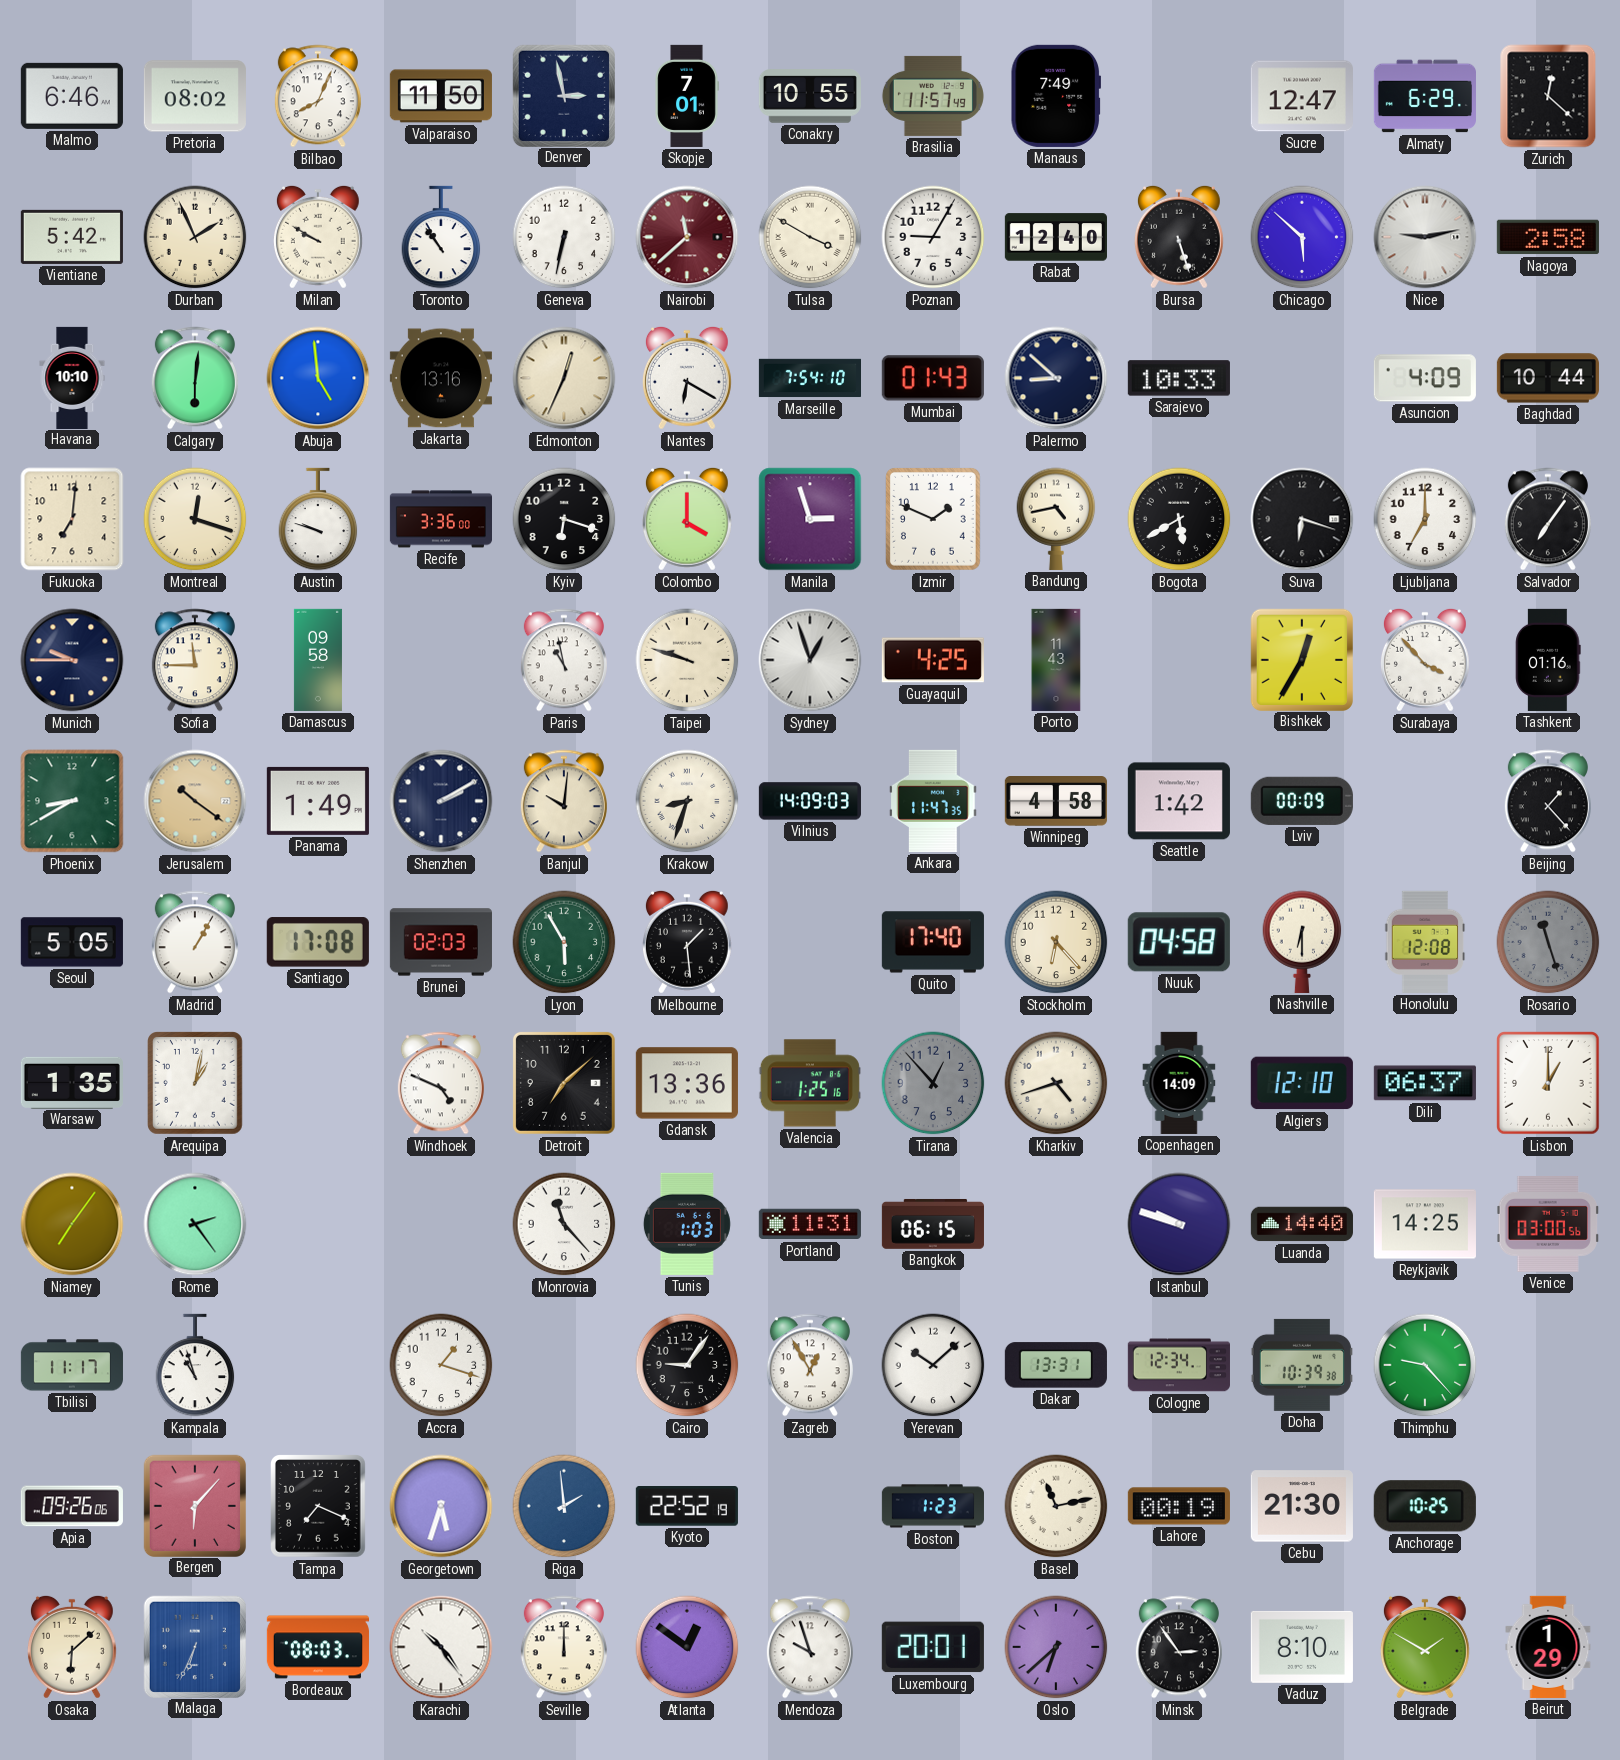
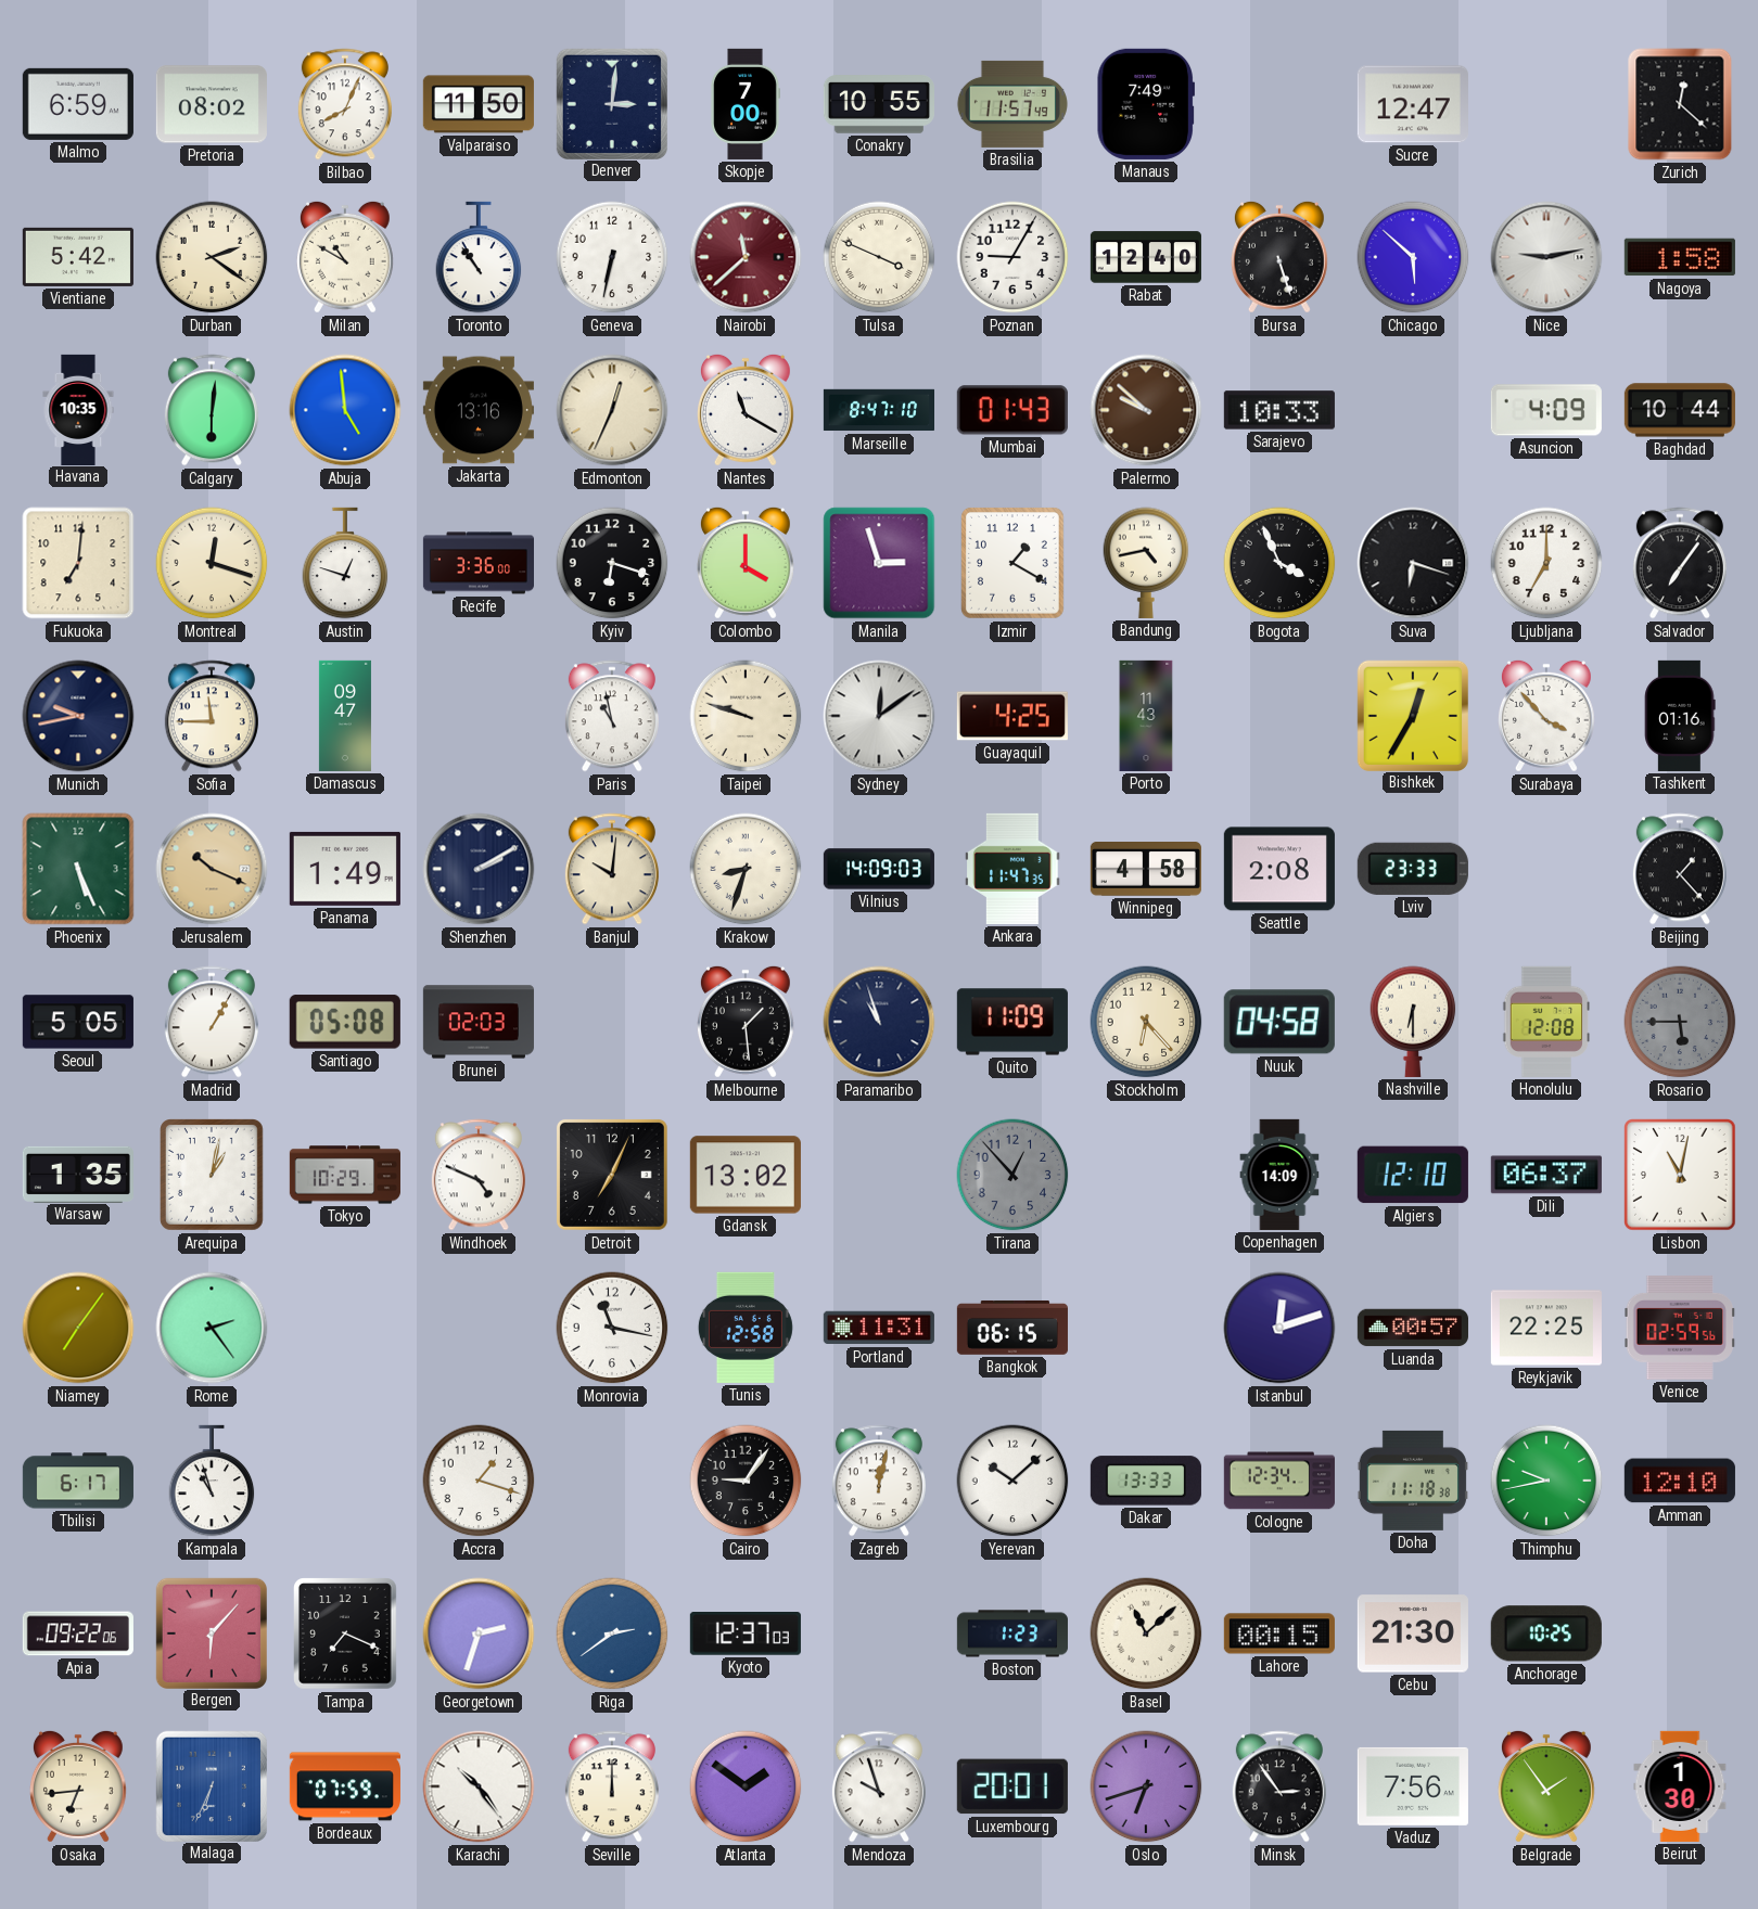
Malmo: 6:46 -> 6:59 (78, 104)
Denver: 2:58 -> 3:01 (611, 103)
Skopje: 7:01 -> 7:00 (746, 104)
Almaty: 6:29 -> none (1425, 96)
Durban: 1:56 -> 2:21 (212, 257)
Milan: 9:50 -> 10:50 (345, 257)
Tulsa: 3:50 -> 3:49 (879, 257)
Nagoya: 2:58 -> 1:58 (1680, 257)
Havana: 10:10 -> 10:35 (78, 409)
Nantes: 6:20 -> 11:20 (746, 410)
Marseille: 7:54 -> 8:47 (878, 410)
Palermo: 8:52 -> 9:52 (1146, 410)
Palermo dial: navy -> brown (1146, 410)
Austin: 9:48 -> 12:48 (345, 563)
Izmir: 1:49 -> 1:20 (1014, 564)
Bogota: 5:40 -> 3:56 (1279, 563)
Munich: 9:45 -> 9:43 (78, 716)
Damascus: 09:58 -> 09:47 (345, 716)
Sydney: 12:57 -> 12:09 (879, 716)
Phoenix: 8:40 -> 5:26 (78, 869)
Jerusalem: 10:21 -> 10:19 (212, 869)
Seattle: 1:42 -> 2:08 (1279, 869)
Lviv: 00:09 -> 23:33 (1413, 869)
Santiago: 17:08 -> 05:08 (345, 1022)
Lyon: 5:55 -> none (564, 942)
Paramaribo: none -> 10:57 (879, 1022)
Quito: 17:40 -> 11:09 (1012, 1022)
Rosario: 11:27 -> 5:45 (1680, 1022)
Tokyo: none -> 10:29 (345, 1175)
Detroit: 7:08 -> 7:04 (612, 1175)
Gdansk: 13:36 -> 13:02 (746, 1175)
Valencia: 1:25 -> none (810, 1083)
Kharkiv: 4:42 -> none (1056, 1083)
Lisbon: 1:00 -> 11:02 (1680, 1175)
Monrovia: 11:23 -> 11:17 (612, 1328)
Tunis: 1:03 -> 12:58 (746, 1328)
Istanbul: 9:48 -> 12:12 (1279, 1328)
Luanda: 14:40 -> 00:57 (1413, 1328)
Reykjavik: 14:25 -> 22:25 (1546, 1328)
Venice: 03:00 -> 02:59 (1680, 1328)
Tbilisi: 11:17 -> 6:17 (78, 1481)
Zagreb: 12:55 -> 12:02 (879, 1481)
Dakar: 13:31 -> 13:33 (1146, 1481)
Doha: 10:39 -> 11:18 (1413, 1481)
Thimphu: 9:23 -> 9:43 (1546, 1481)
Amman: none -> 12:10 (1680, 1481)
Apia: 09:26 -> 09:22 (78, 1633)
Georgetown: 5:33 -> 2:33 (479, 1633)
Riga: 1:59 -> 2:39 (612, 1633)
Kyoto: 22:52 -> 12:37 (746, 1635)
Basel: 11:13 -> 11:08 (1146, 1633)
Lahore: 00:19 -> 00:15 (1279, 1633)
Osaka: 6:08 -> 6:44 (78, 1786)
Bordeaux: 08:03 -> 07:59 (345, 1786)
Atlanta: 12:51 -> 1:51 (746, 1786)
Oslo: 6:38 -> 6:42 (1146, 1786)
Vaduz: 8:10 -> 7:56 (1413, 1786)
Belgrade: 1:50 -> 1:54 (1546, 1786)
Beirut: 1:29 -> 1:30 (1680, 1786)
